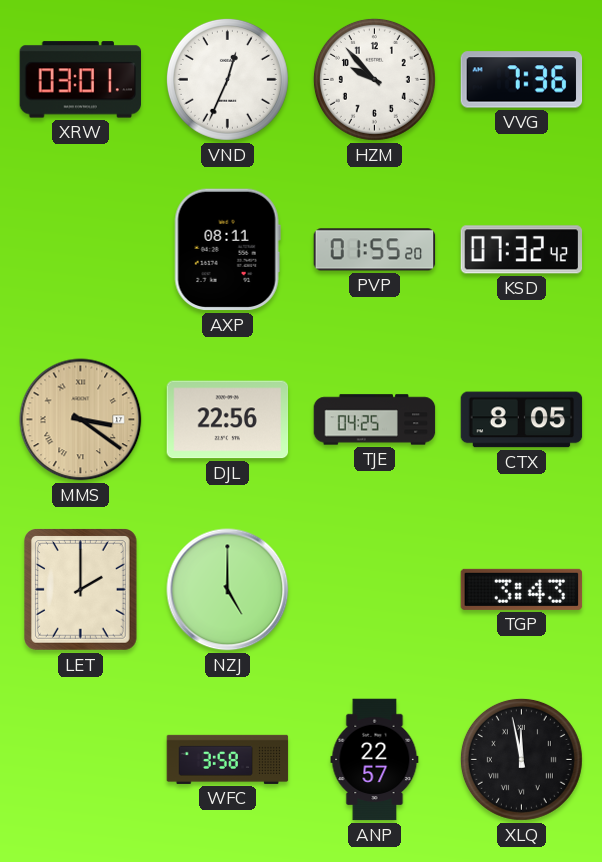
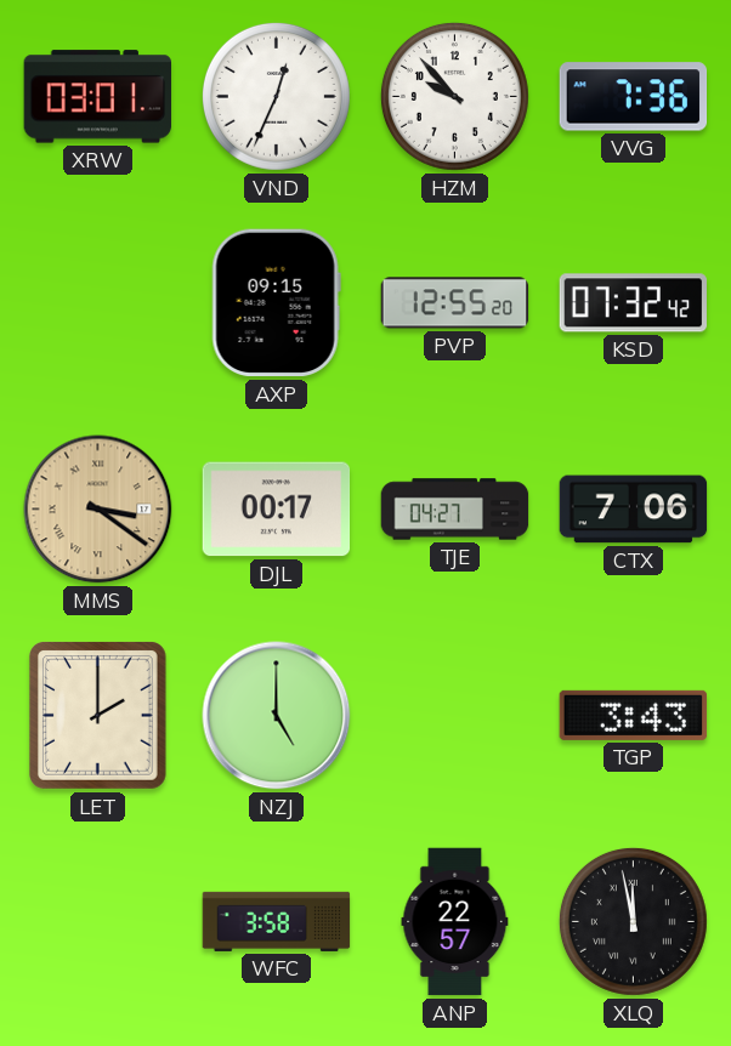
AXP: 08:11 -> 09:15 (276, 303)
PVP: 01:55 -> 12:55 (455, 303)
DJL: 22:56 -> 00:17 (277, 510)
TJE: 04:25 -> 04:27 (455, 510)
CTX: 8:05 -> 7:06 (634, 510)
